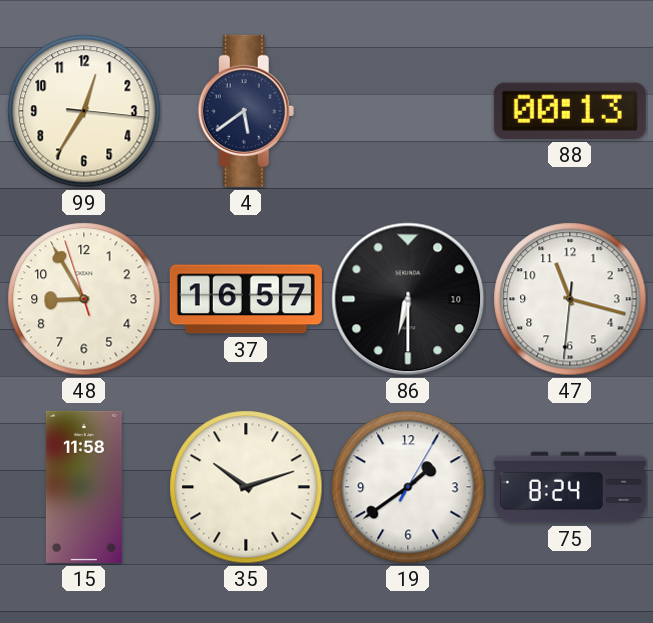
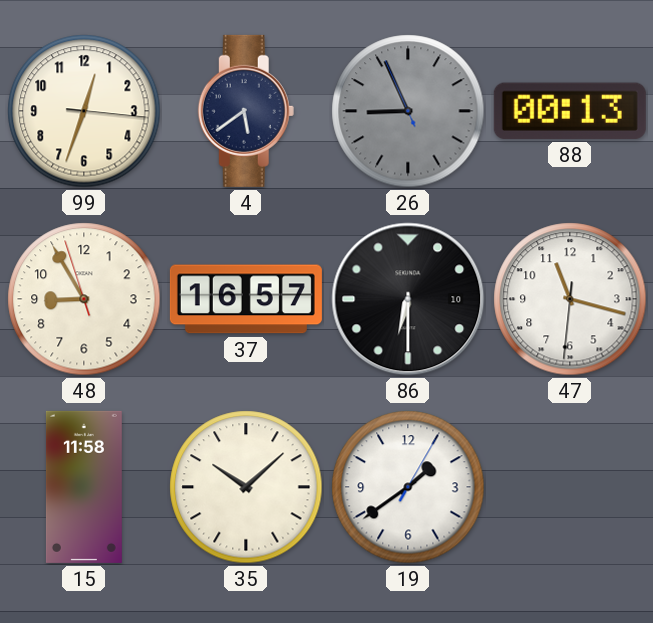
99: 12:35 -> 12:33 (84, 111)
26: none -> 8:55 (408, 111)
35: 10:12 -> 10:08 (246, 487)
75: 8:24 -> none (570, 487)
